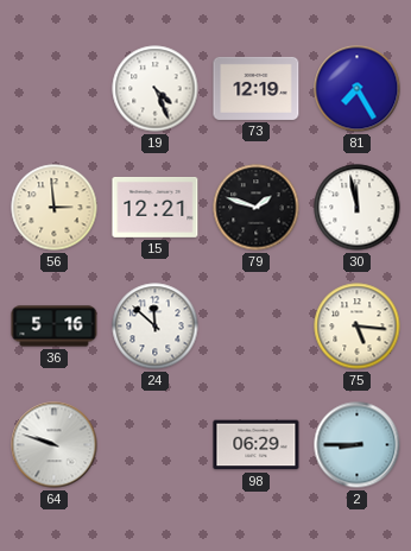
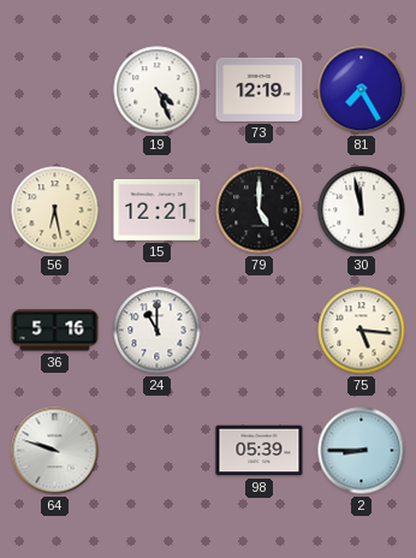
56: 2:59 -> 6:28 (55, 210)
79: 1:48 -> 5:00 (260, 210)
24: 11:52 -> 11:00 (158, 331)
98: 06:29 -> 05:39 (260, 451)
